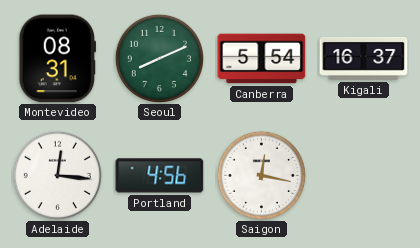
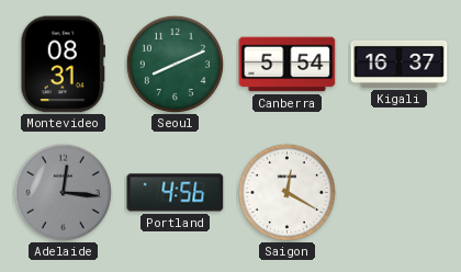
Adelaide dial: white -> grey (63, 192)
Saigon: 12:17 -> 12:20 (286, 192)
